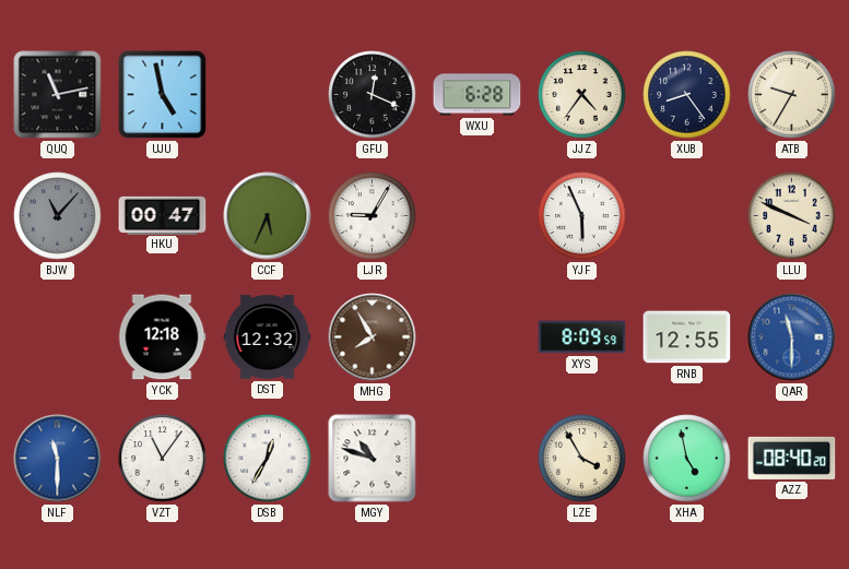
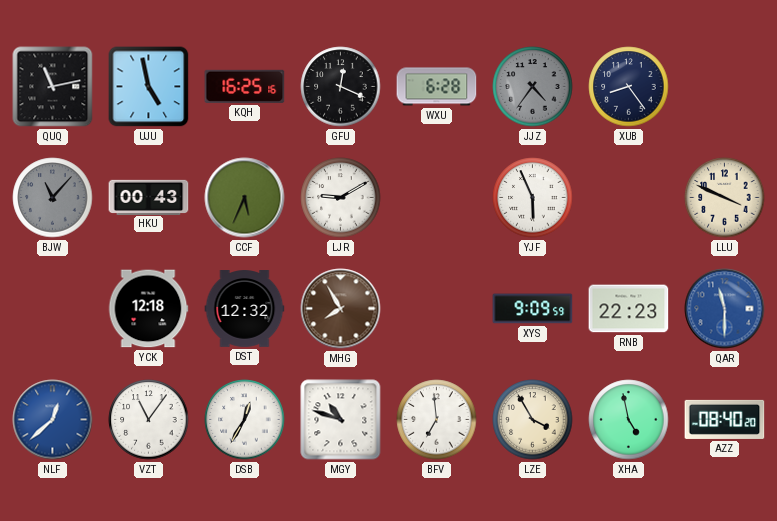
KQH: none -> 16:25 (245, 86)
JJZ dial: cream -> grey (533, 87)
ATB: 9:35 -> none (792, 95)
HKU: 00:47 -> 00:43 (149, 197)
LJR: 9:05 -> 9:10 (341, 198)
XYS: 8:09 -> 9:09 (533, 309)
RNB: 12:55 -> 22:23 (629, 309)
NLF: 11:30 -> 12:38 (53, 420)
BFV: none -> 6:59 (437, 420)
